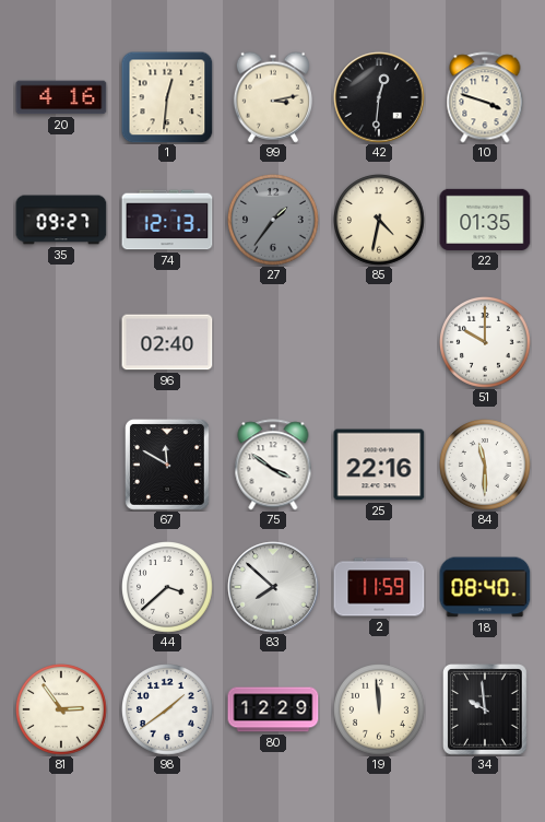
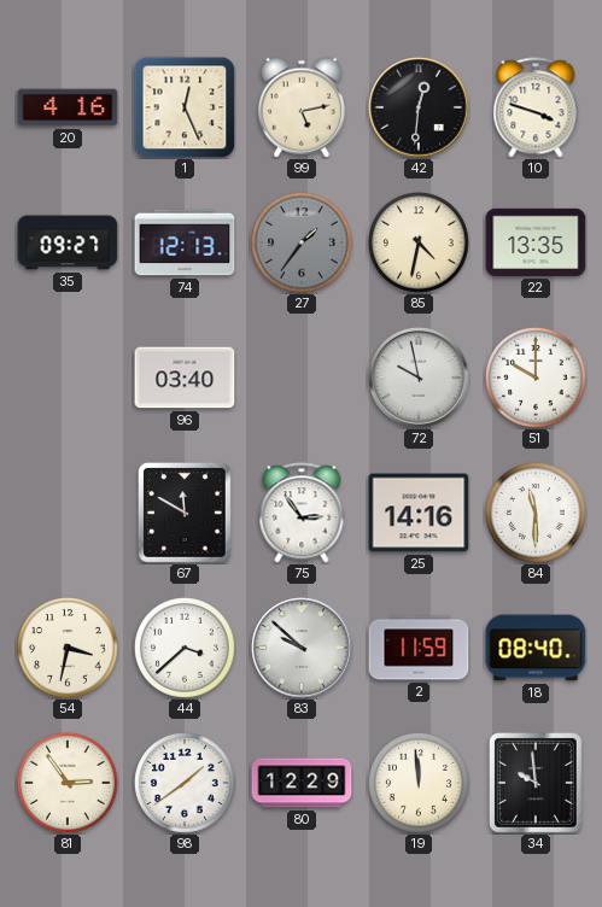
1: 12:31 -> 12:26 (185, 107)
99: 3:13 -> 5:13 (302, 107)
22: 01:35 -> 13:35 (536, 242)
96: 02:40 -> 03:40 (185, 378)
72: none -> 9:58 (419, 378)
75: 3:51 -> 2:54 (302, 513)
25: 22:16 -> 14:16 (419, 513)
54: none -> 3:32 (69, 649)
83: 7:52 -> 9:52 (302, 648)
